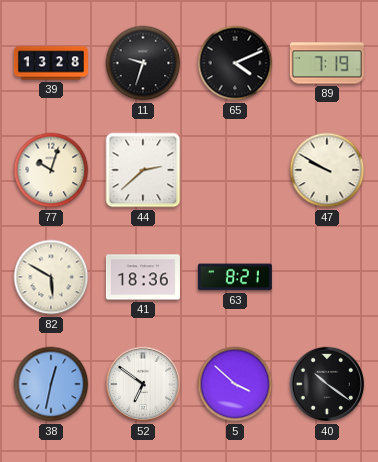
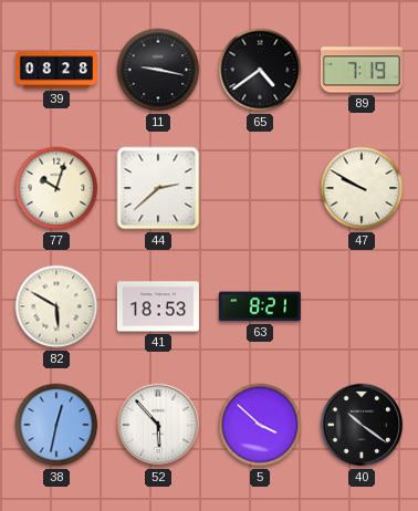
39: 13:28 -> 08:28 (56, 70)
11: 9:33 -> 9:17 (158, 70)
65: 4:11 -> 4:39 (260, 70)
41: 18:36 -> 18:53 (158, 306)
52: 6:51 -> 5:53 (158, 425)
